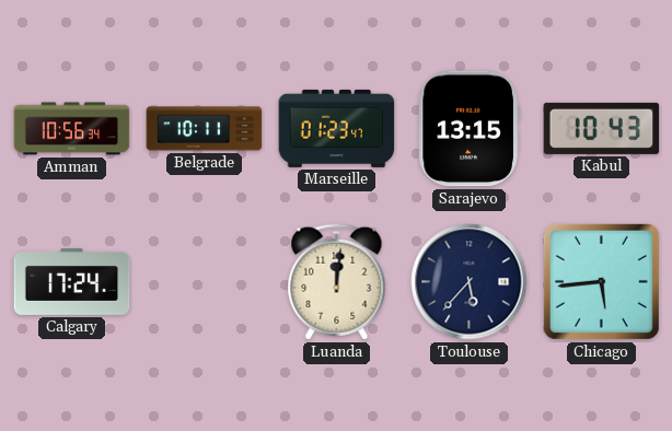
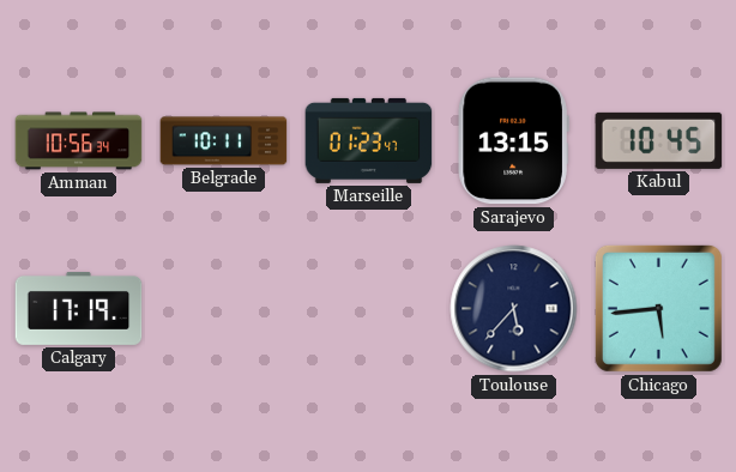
Kabul: 10:43 -> 10:45 (659, 140)
Calgary: 17:24 -> 17:19 (79, 308)
Luanda: 12:01 -> none (337, 282)
